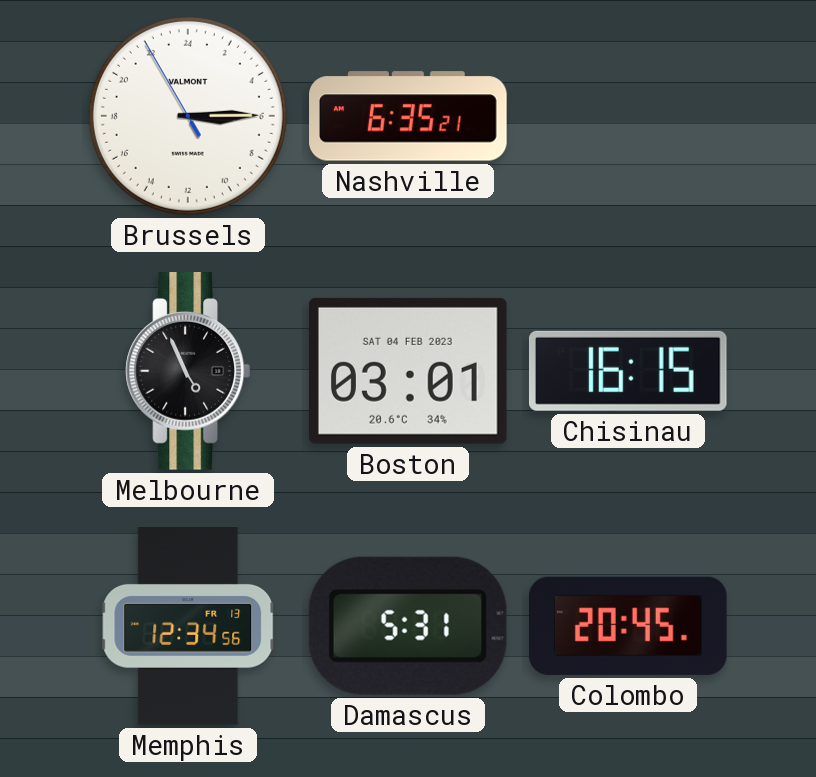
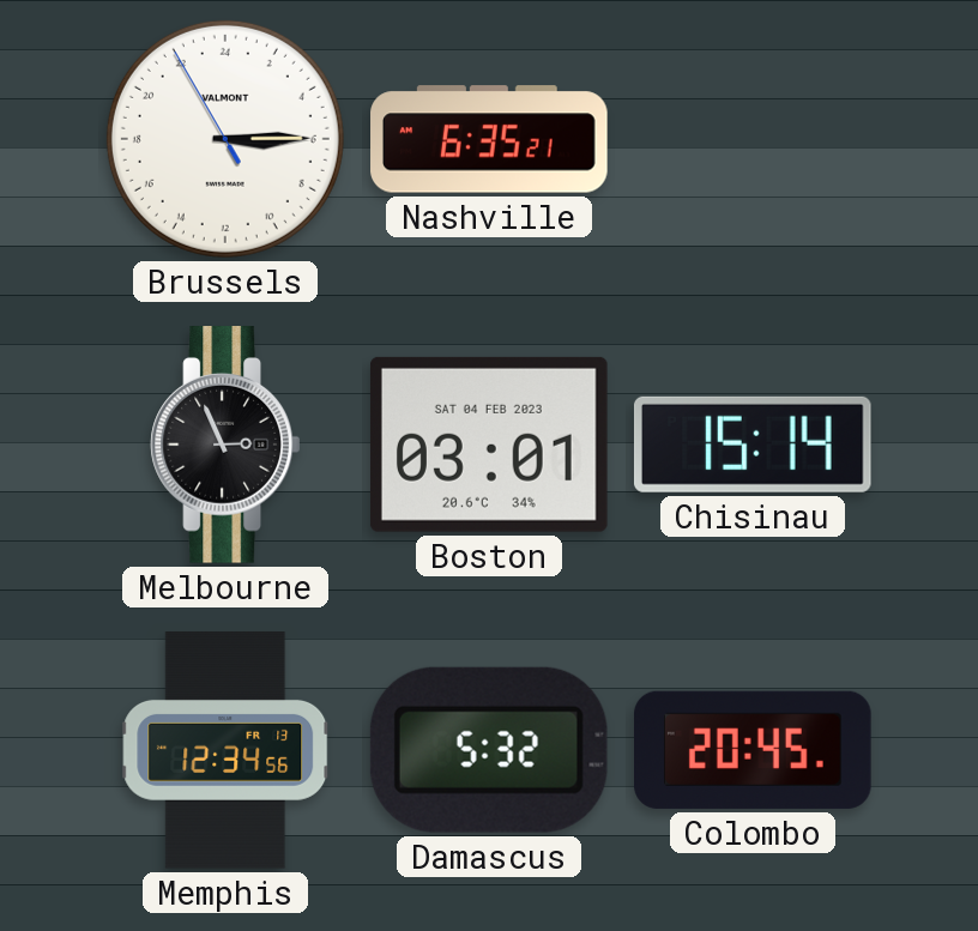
Melbourne: 4:56 -> 2:56 (225, 446)
Chisinau: 16:15 -> 15:14 (753, 445)
Damascus: 5:31 -> 5:32 (489, 750)
